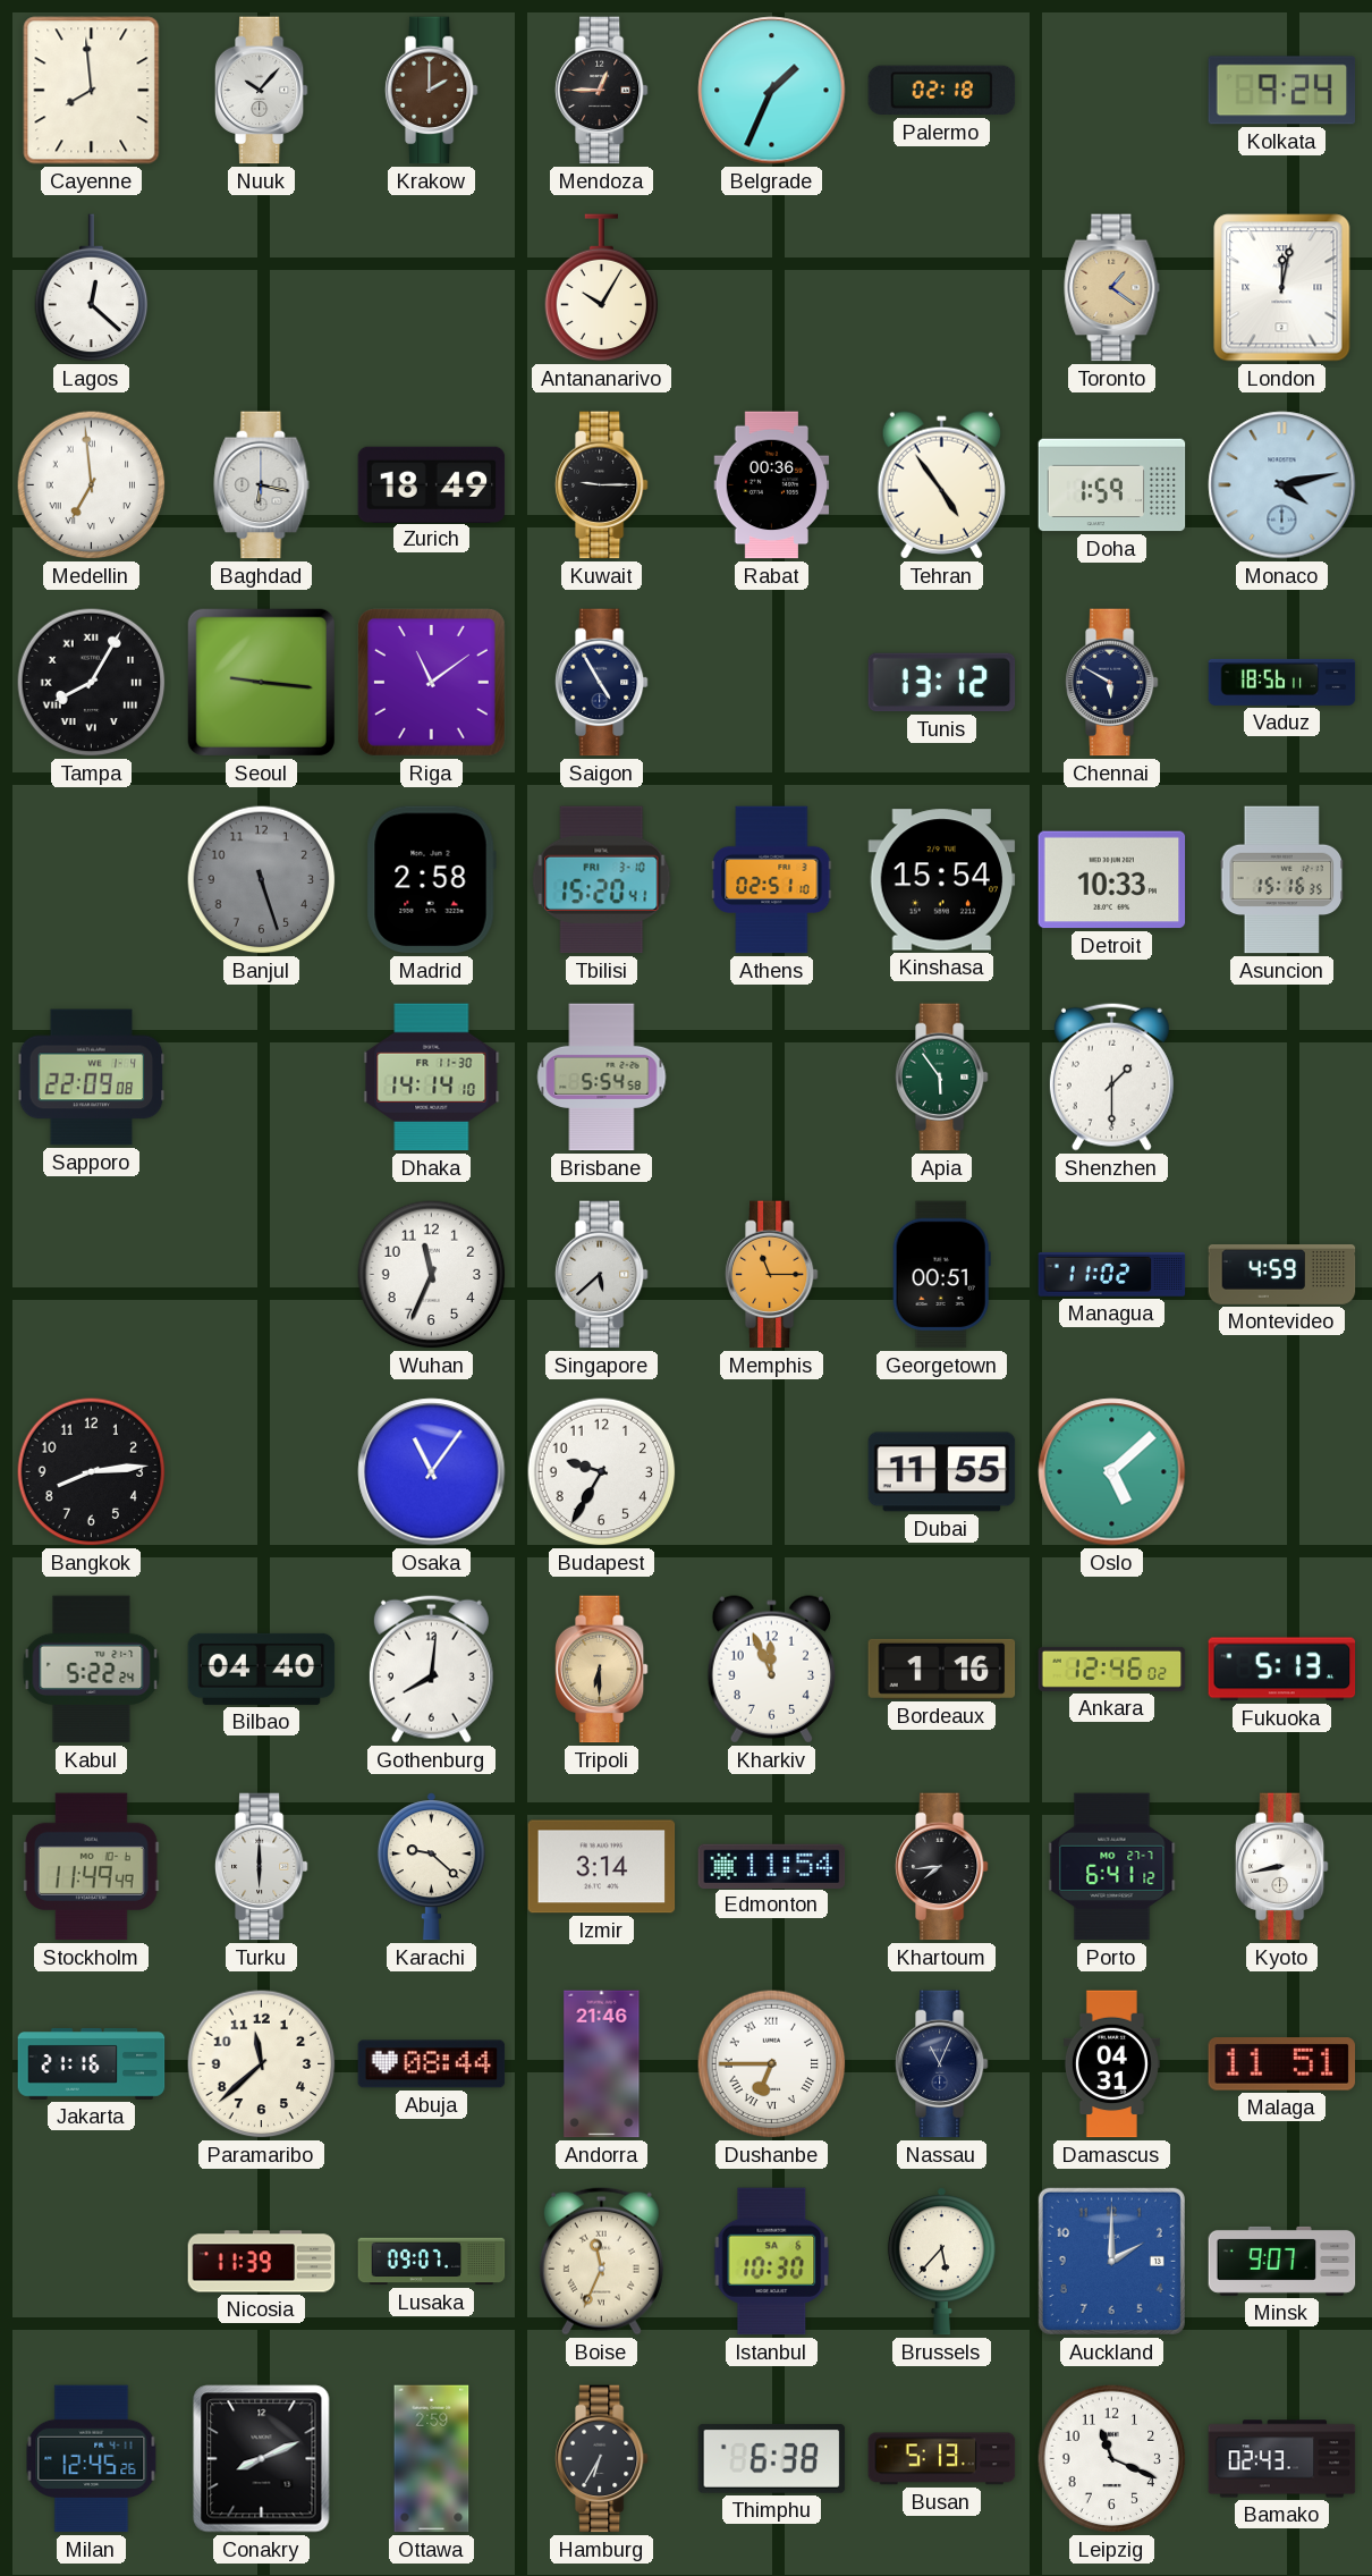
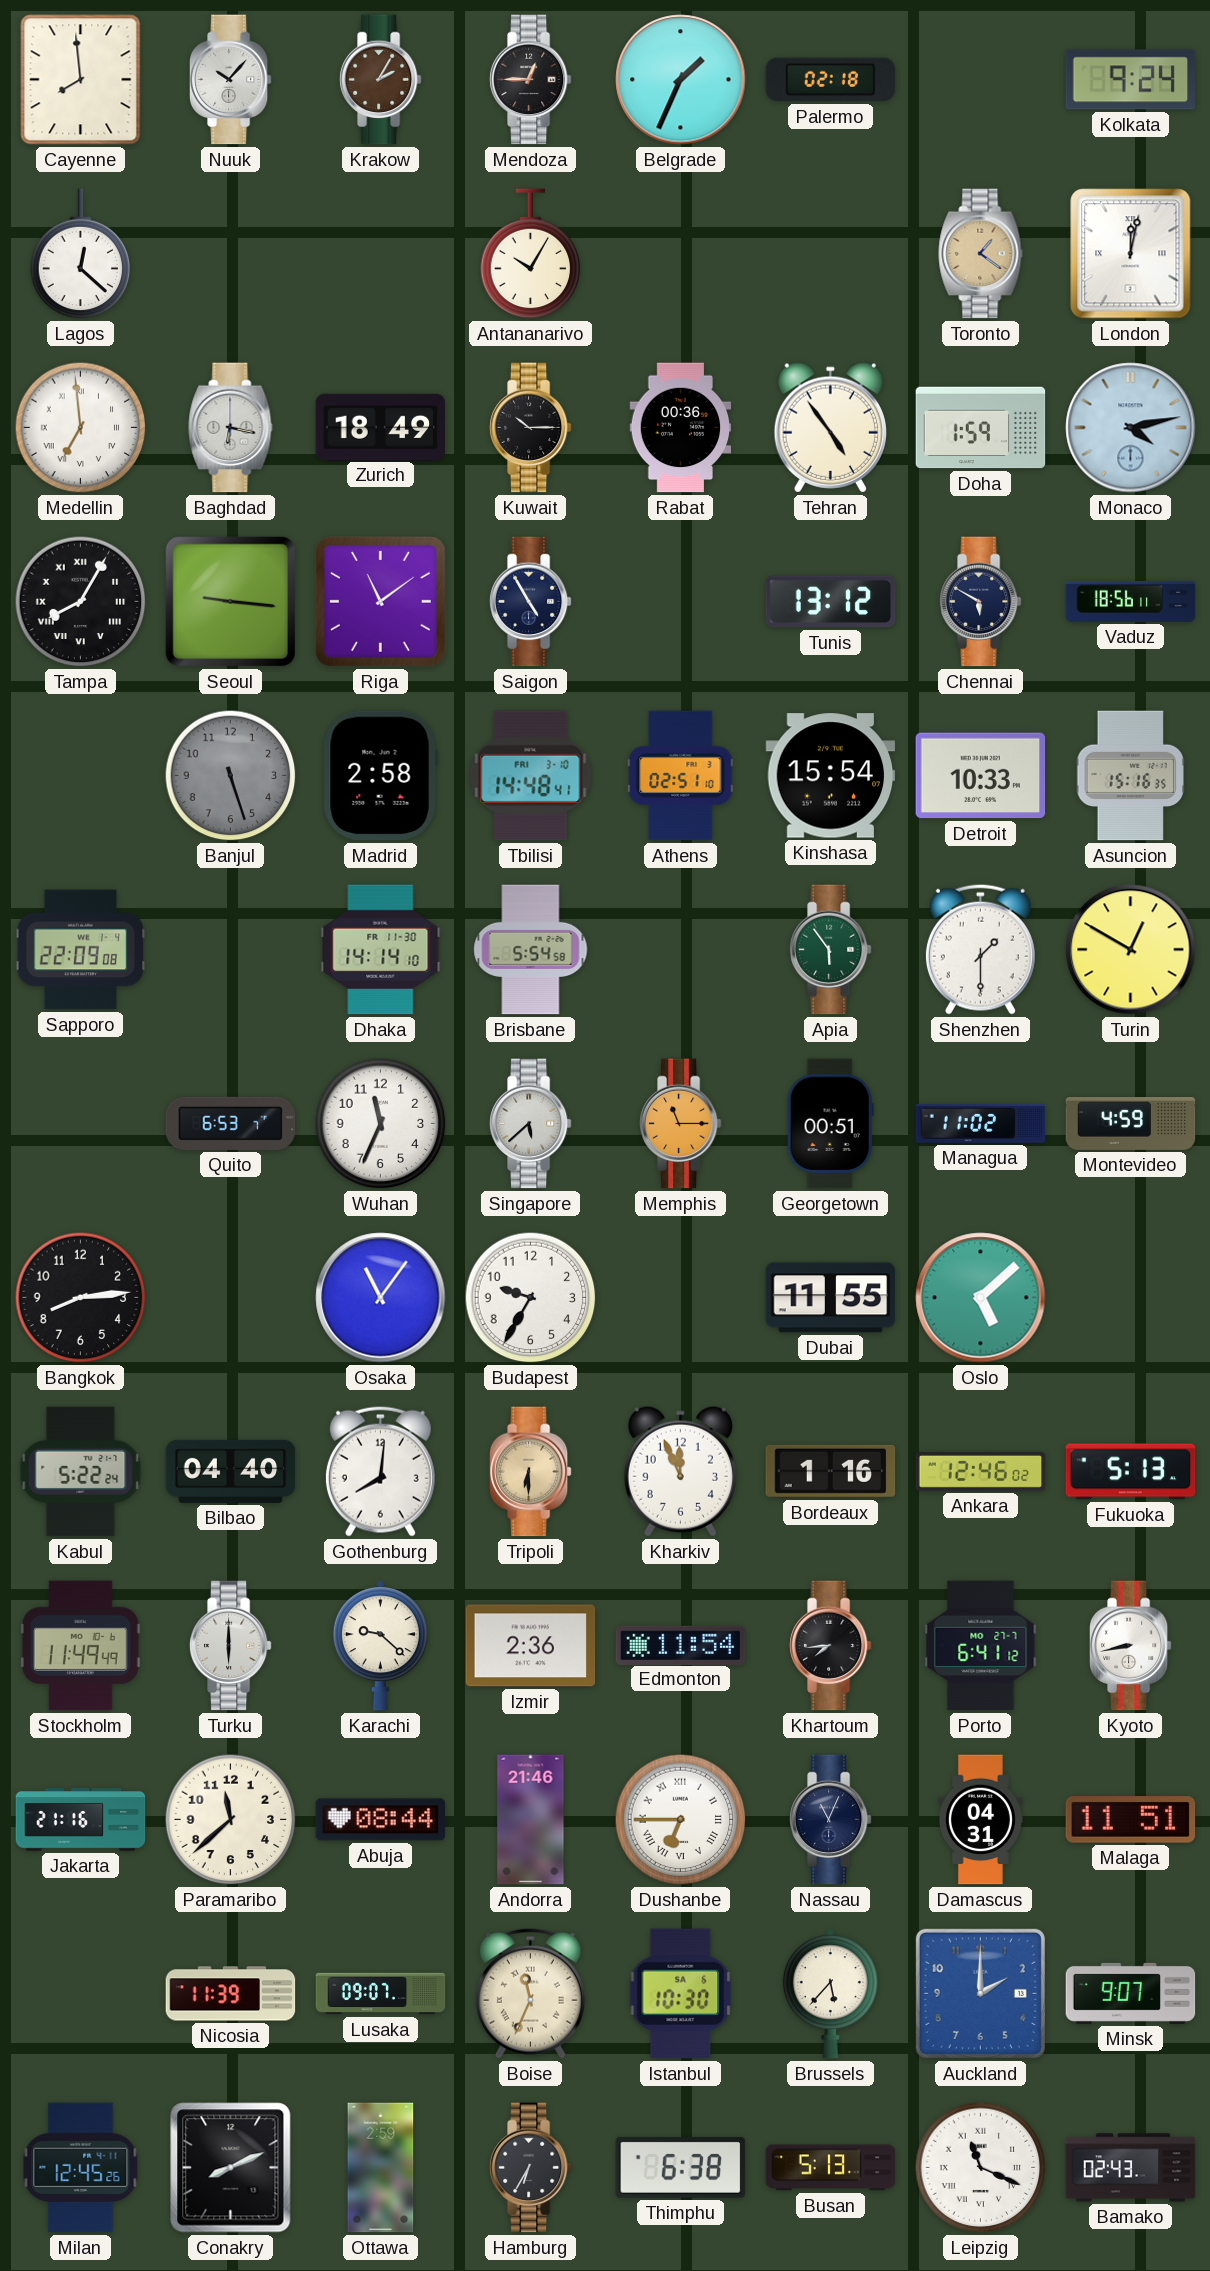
Krakow: 2:00 -> 2:05 (380, 80)
Kuwait: 9:15 -> 10:15 (530, 428)
Tbilisi: 15:20 -> 14:48 (531, 776)
Turin: none -> 12:50 (1131, 950)
Quito: none -> 6:53 (231, 1123)
Izmir: 3:14 -> 2:36 (531, 1646)
Leipzig numerals: Arabic -> Roman (981, 2168)
